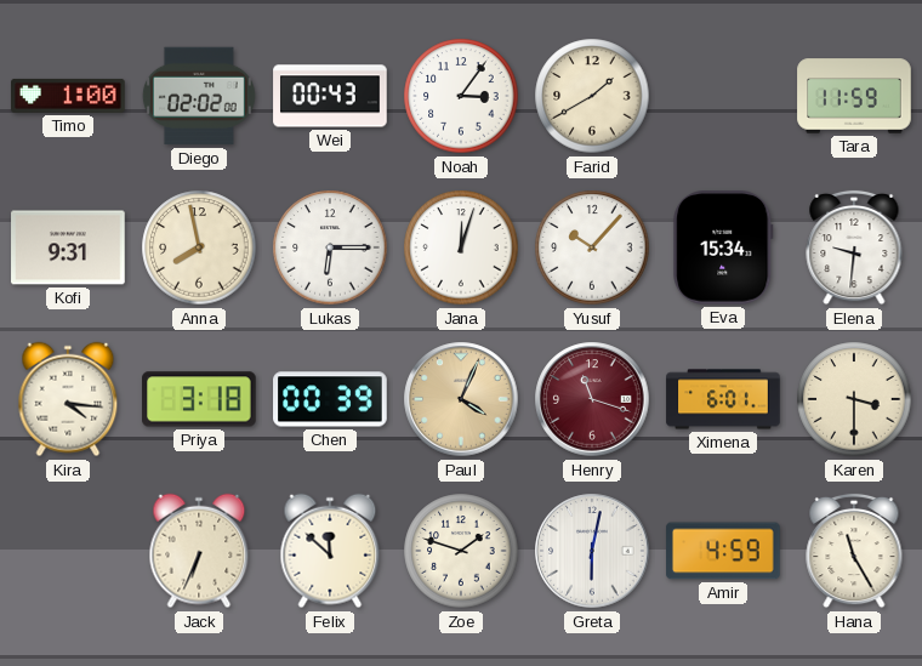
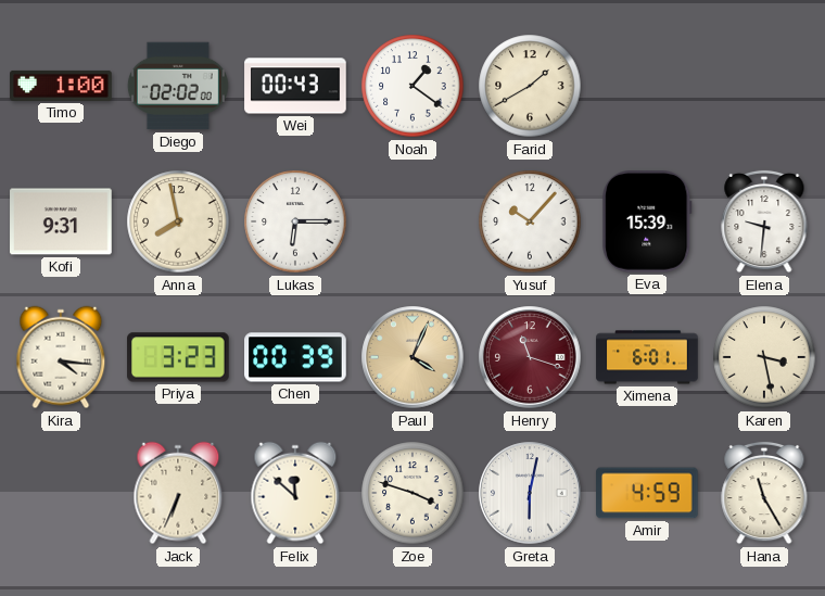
Noah: 3:06 -> 1:21 (412, 86)
Tara: 11:59 -> none (854, 96)
Jana: 12:03 -> none (461, 247)
Eva: 15:34 -> 15:39 (647, 223)
Priya: 3:18 -> 3:23 (178, 357)
Karen: 3:30 -> 3:28 (764, 357)
Zoe: 1:48 -> 3:48 (412, 493)
